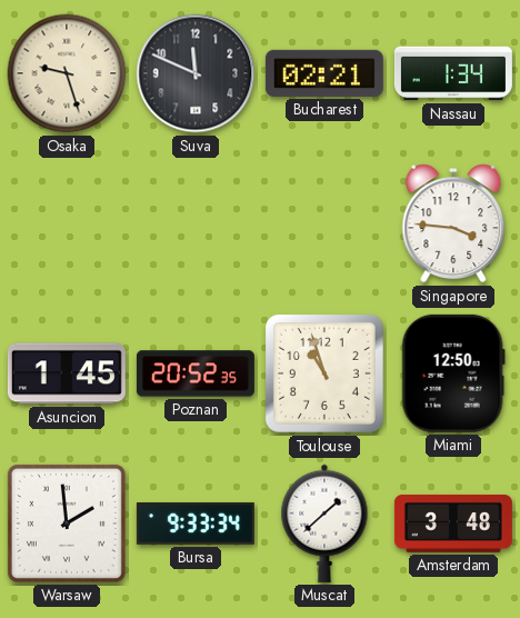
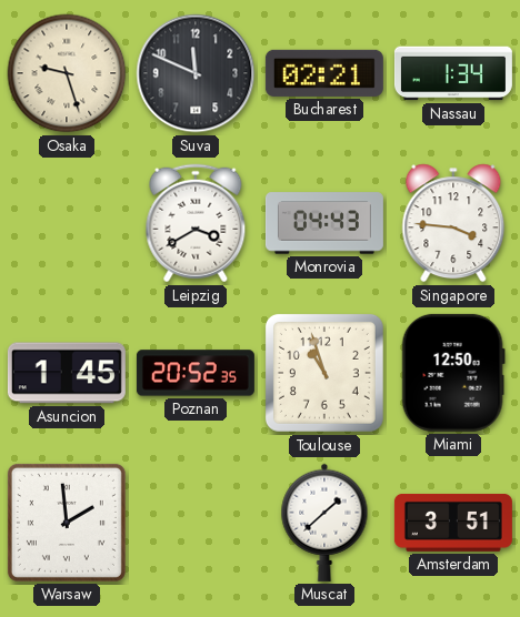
Leipzig: none -> 3:40 (196, 223)
Monrovia: none -> 04:43 (324, 223)
Bursa: 9:33 -> none (196, 524)
Amsterdam: 3:48 -> 3:51 (453, 523)
